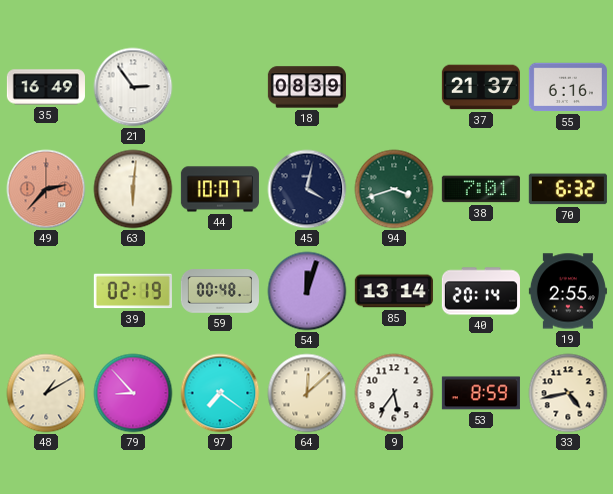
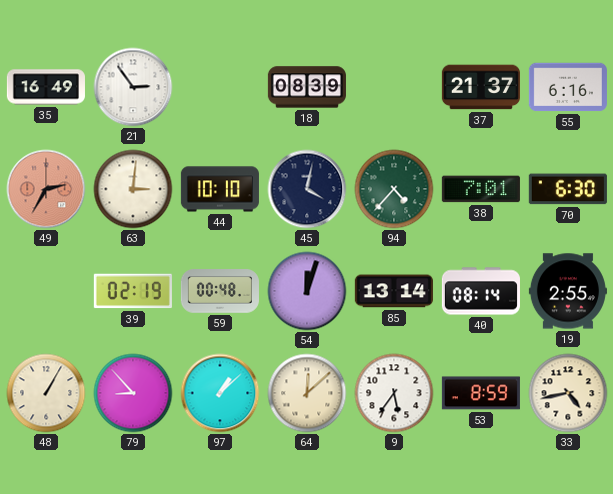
49: 2:37 -> 2:35 (46, 189)
63: 6:01 -> 3:01 (133, 189)
44: 10:07 -> 10:10 (220, 189)
94: 3:42 -> 4:37 (394, 189)
70: 6:32 -> 6:30 (568, 189)
40: 20:14 -> 08:14 (481, 291)
48: 1:10 -> 1:05 (46, 393)
97: 7:21 -> 1:08 (220, 393)
